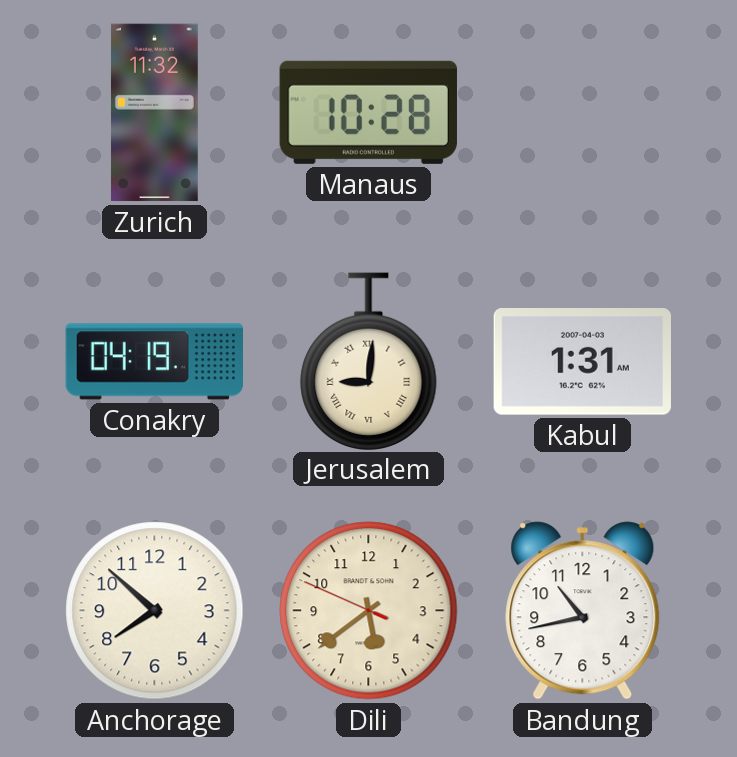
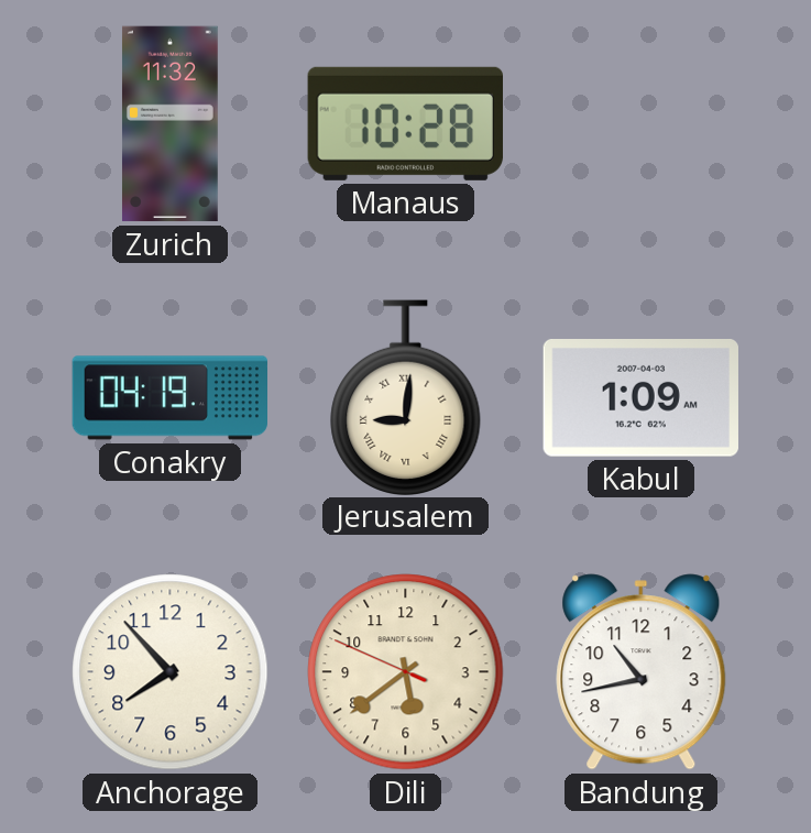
Kabul: 1:31 -> 1:09 (640, 398)
Anchorage: 7:52 -> 7:53 (171, 672)
